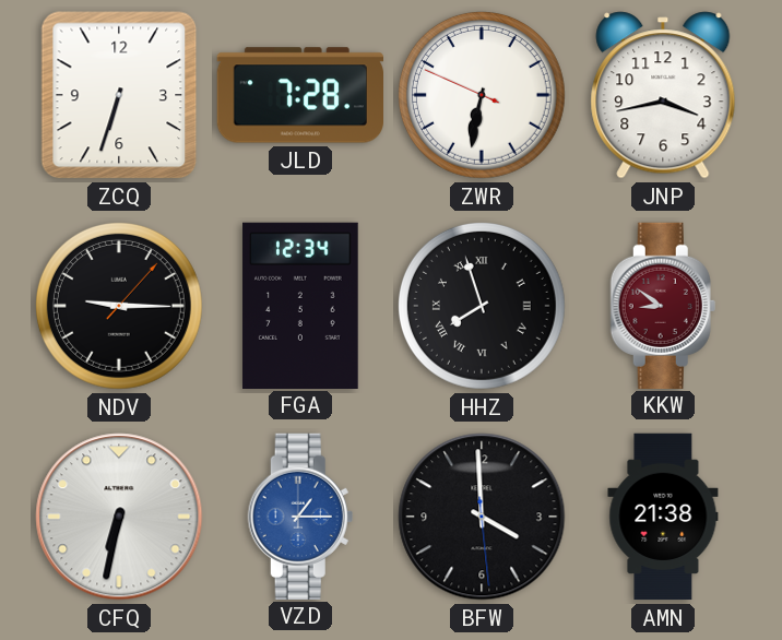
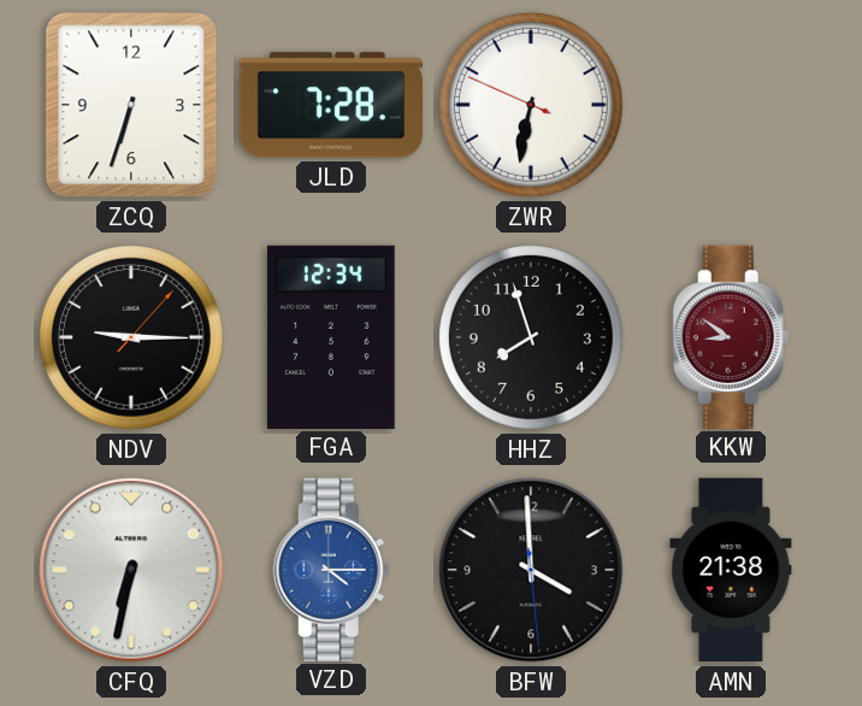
JNP: 3:43 -> none (663, 95)
HHZ numerals: Roman -> Arabic (531, 337)
VZD: 1:15 -> 4:15 (331, 569)
